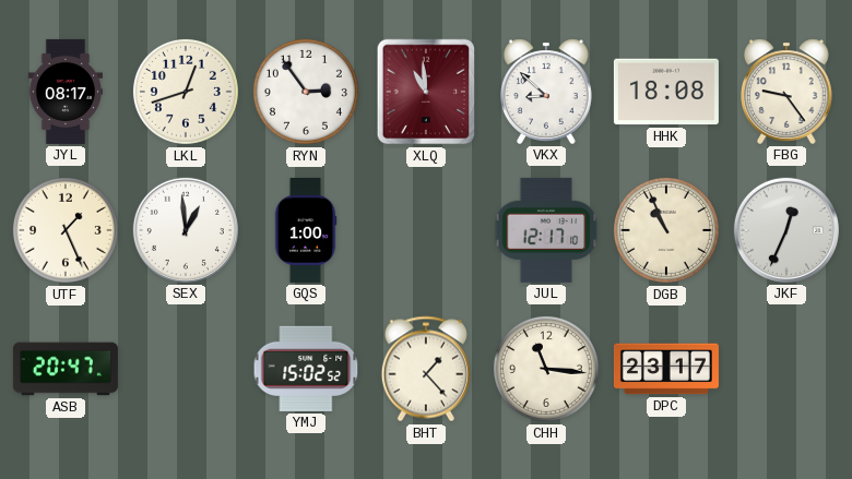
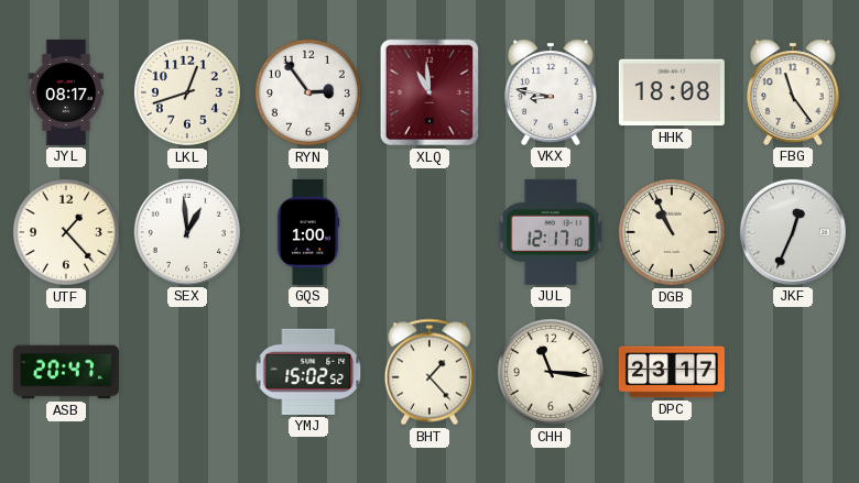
VKX: 8:52 -> 8:47 (552, 92)
FBG: 9:24 -> 11:24 (794, 92)
UTF: 1:26 -> 1:23 (66, 232)
